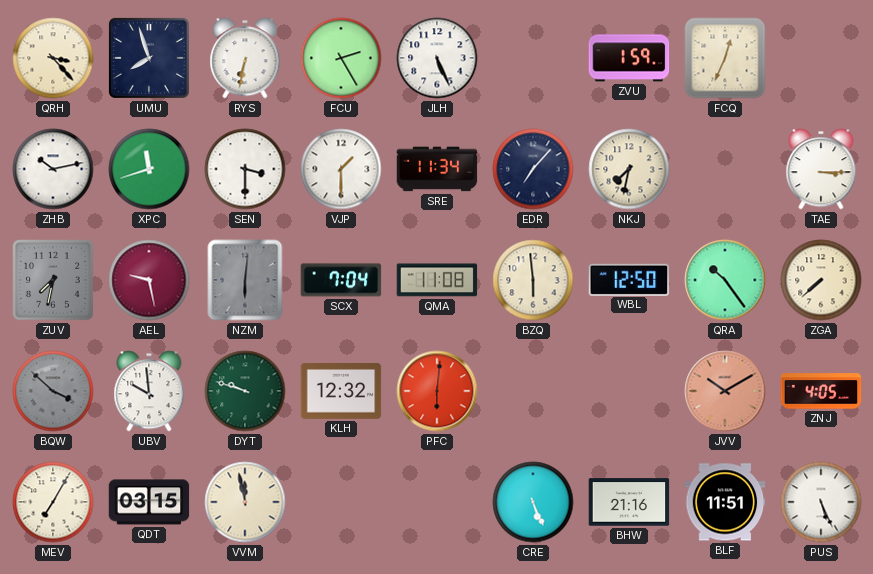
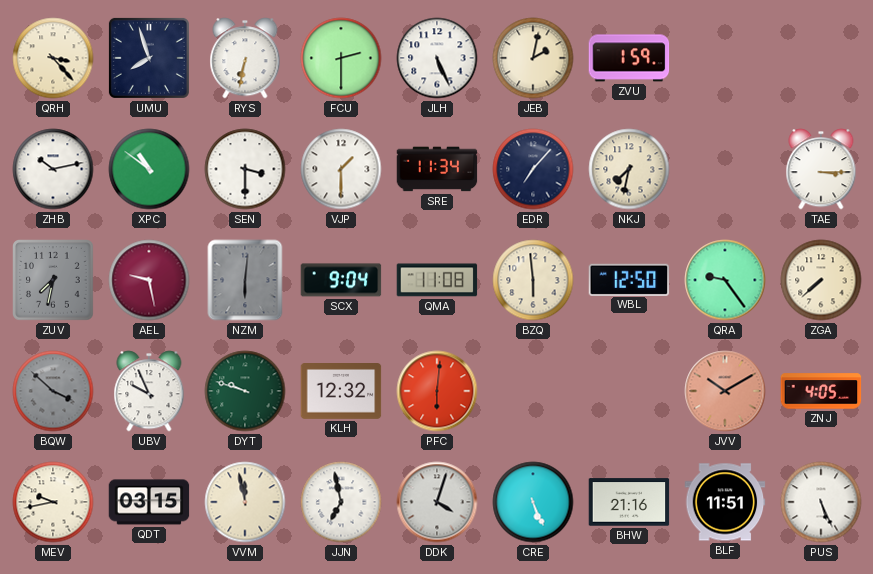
FCU: 2:25 -> 2:30 (341, 58)
JEB: none -> 2:02 (533, 58)
FCQ: 12:34 -> none (725, 58)
XPC: 11:42 -> 10:51 (149, 169)
SCX: 7:04 -> 9:04 (341, 280)
QRA: 10:24 -> 9:24 (725, 280)
UBV: 9:59 -> 9:56 (149, 391)
MEV: 7:05 -> 9:43 (53, 502)
JJN: none -> 6:58 (341, 502)
DDK: none -> 4:03 (437, 502)
